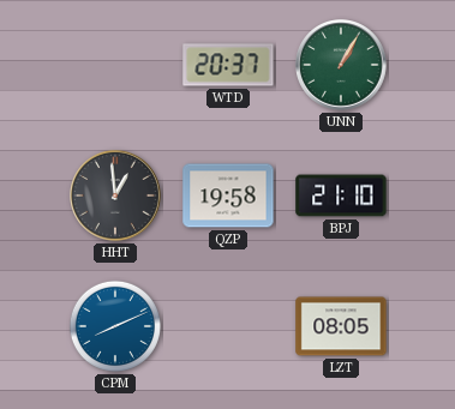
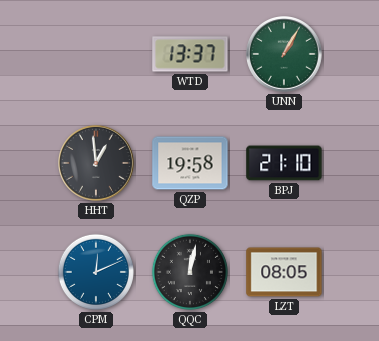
WTD: 20:37 -> 13:37 (190, 54)
CPM: 8:11 -> 12:11 (96, 272)
QQC: none -> 12:02 (190, 272)
